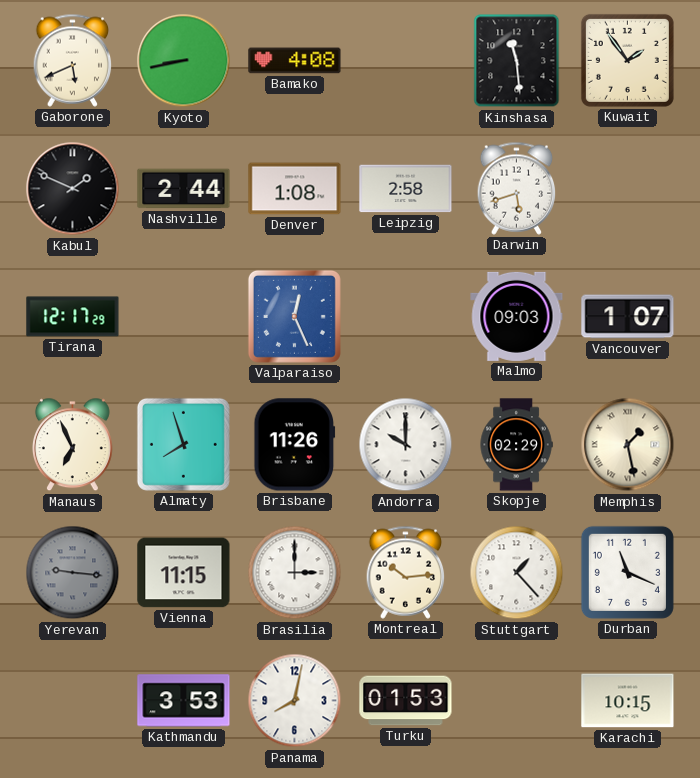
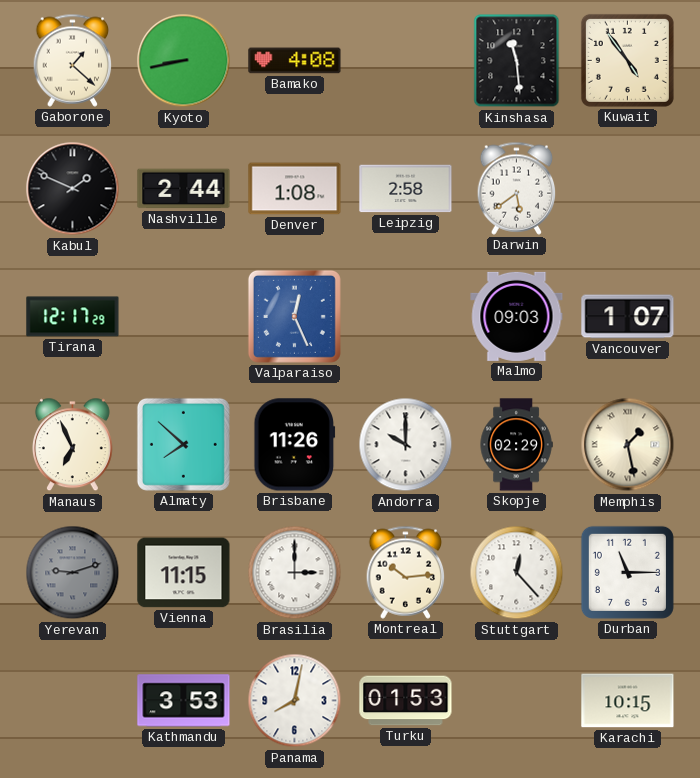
Gaborone: 5:41 -> 1:22 (73, 60)
Kuwait: 1:54 -> 4:54 (627, 60)
Darwin: 5:42 -> 5:39 (517, 188)
Almaty: 7:57 -> 7:52 (183, 444)
Yerevan: 9:16 -> 9:12 (73, 573)
Stuttgart: 1:23 -> 12:23 (517, 573)
Durban: 11:19 -> 11:15 (627, 572)
